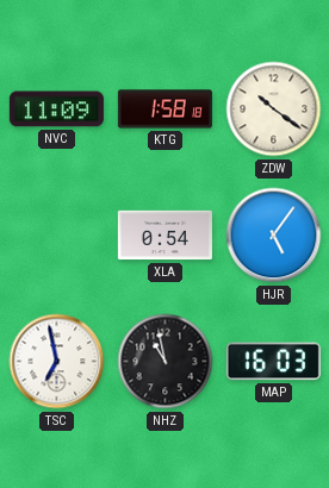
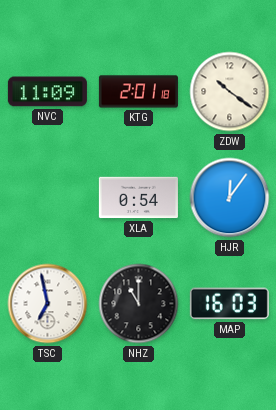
KTG: 1:58 -> 2:01 (138, 92)
HJR: 5:06 -> 12:06 (230, 198)
NHZ: 10:58 -> 11:00 (139, 304)
